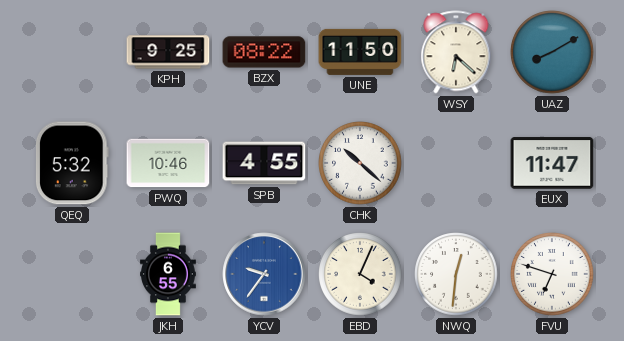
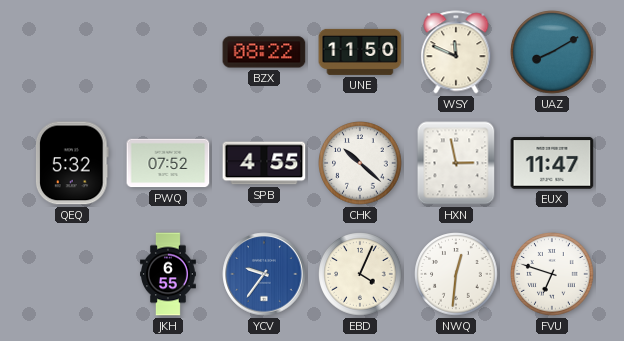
KPH: 9:25 -> none (168, 52)
WSY: 6:22 -> 11:49 (456, 52)
PWQ: 10:46 -> 07:52 (168, 163)
HXN: none -> 2:58 (456, 163)
